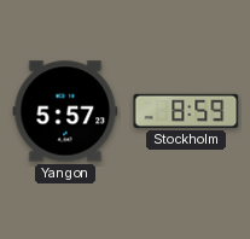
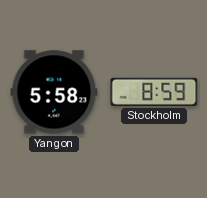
Yangon: 5:57 -> 5:58 (54, 92)
